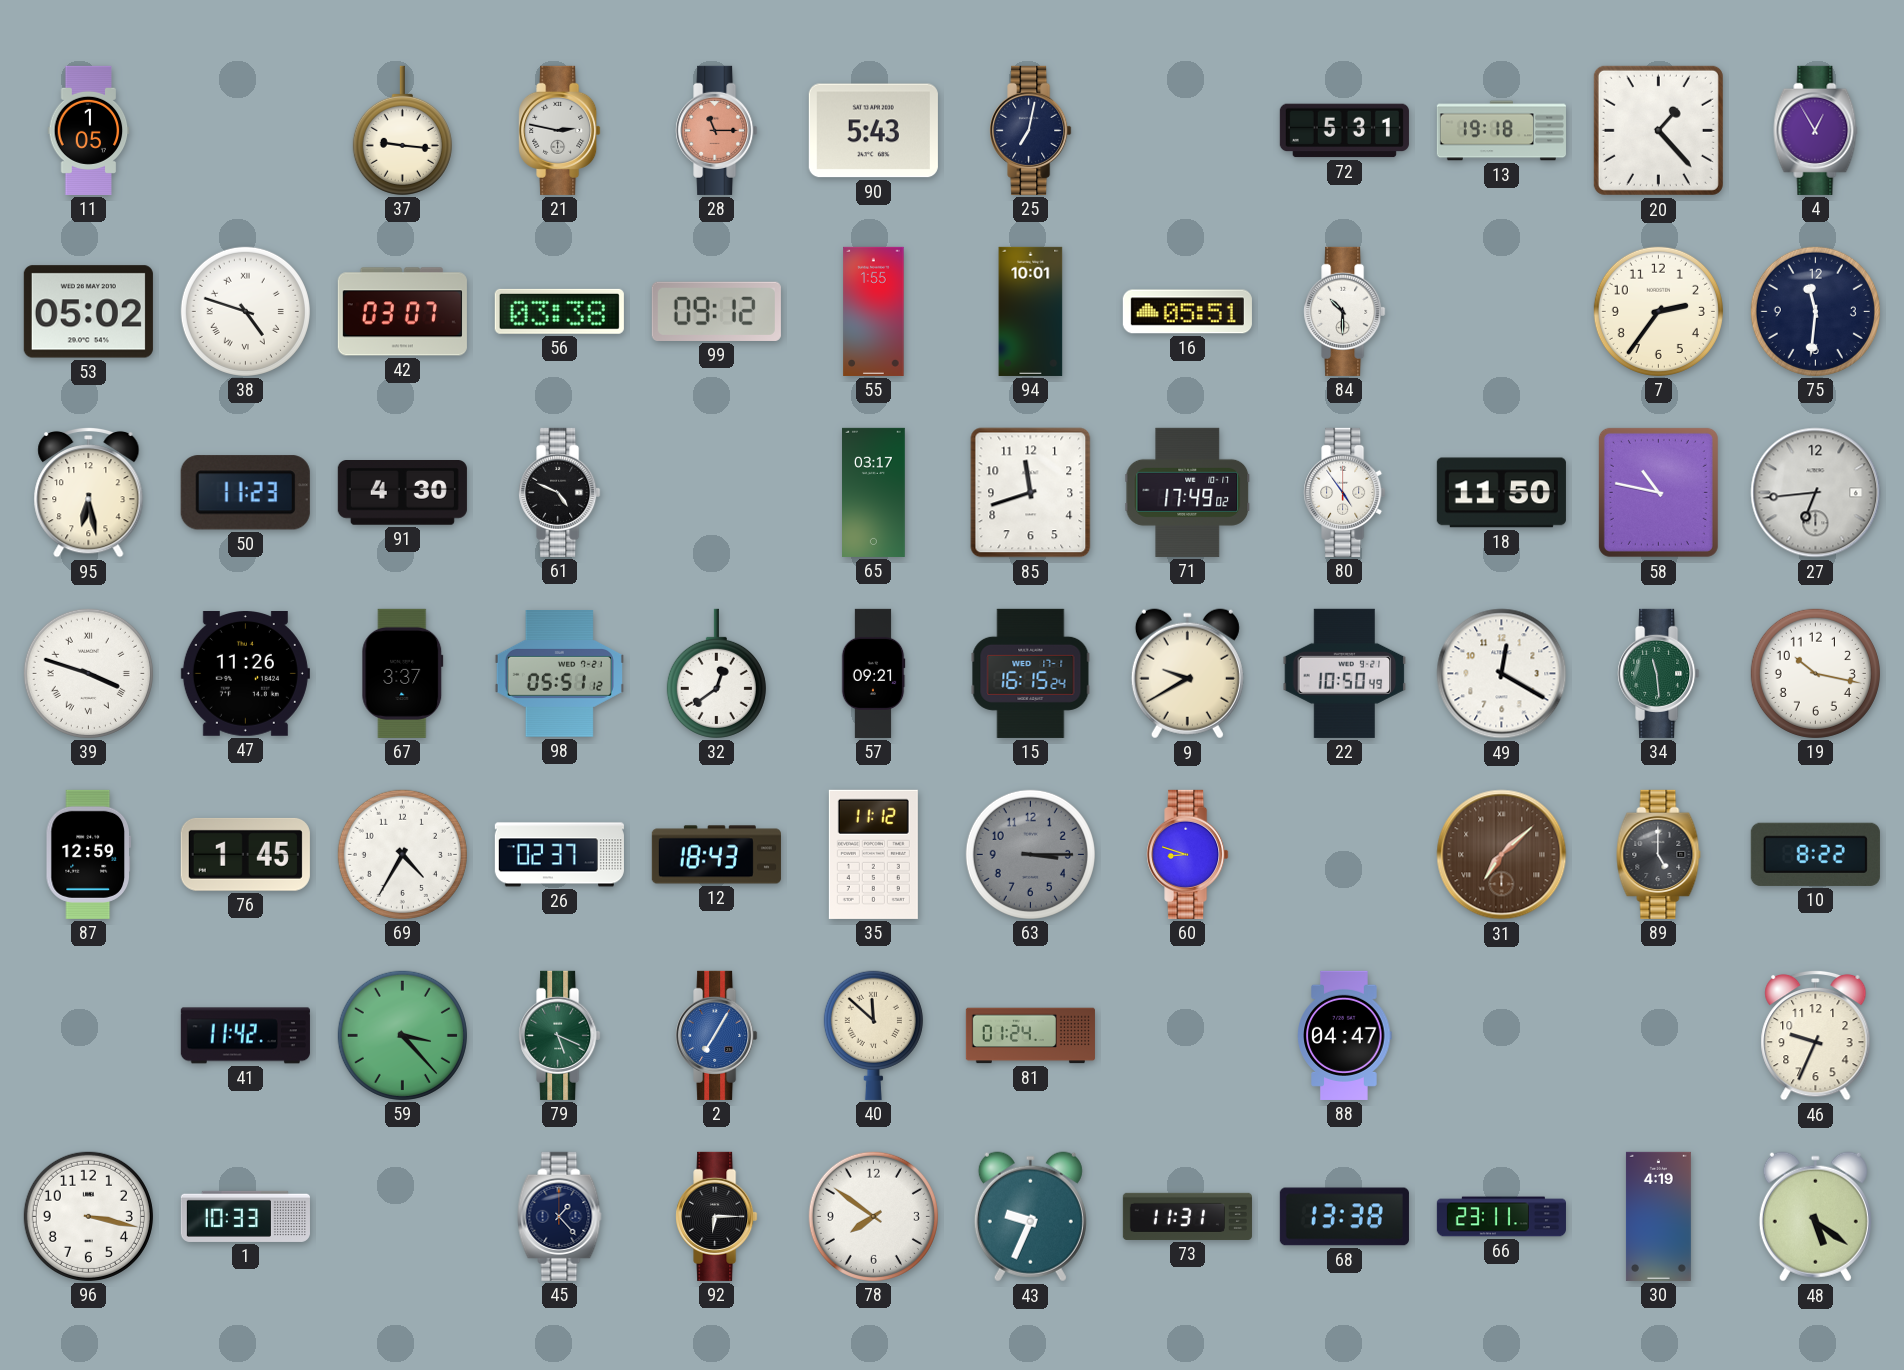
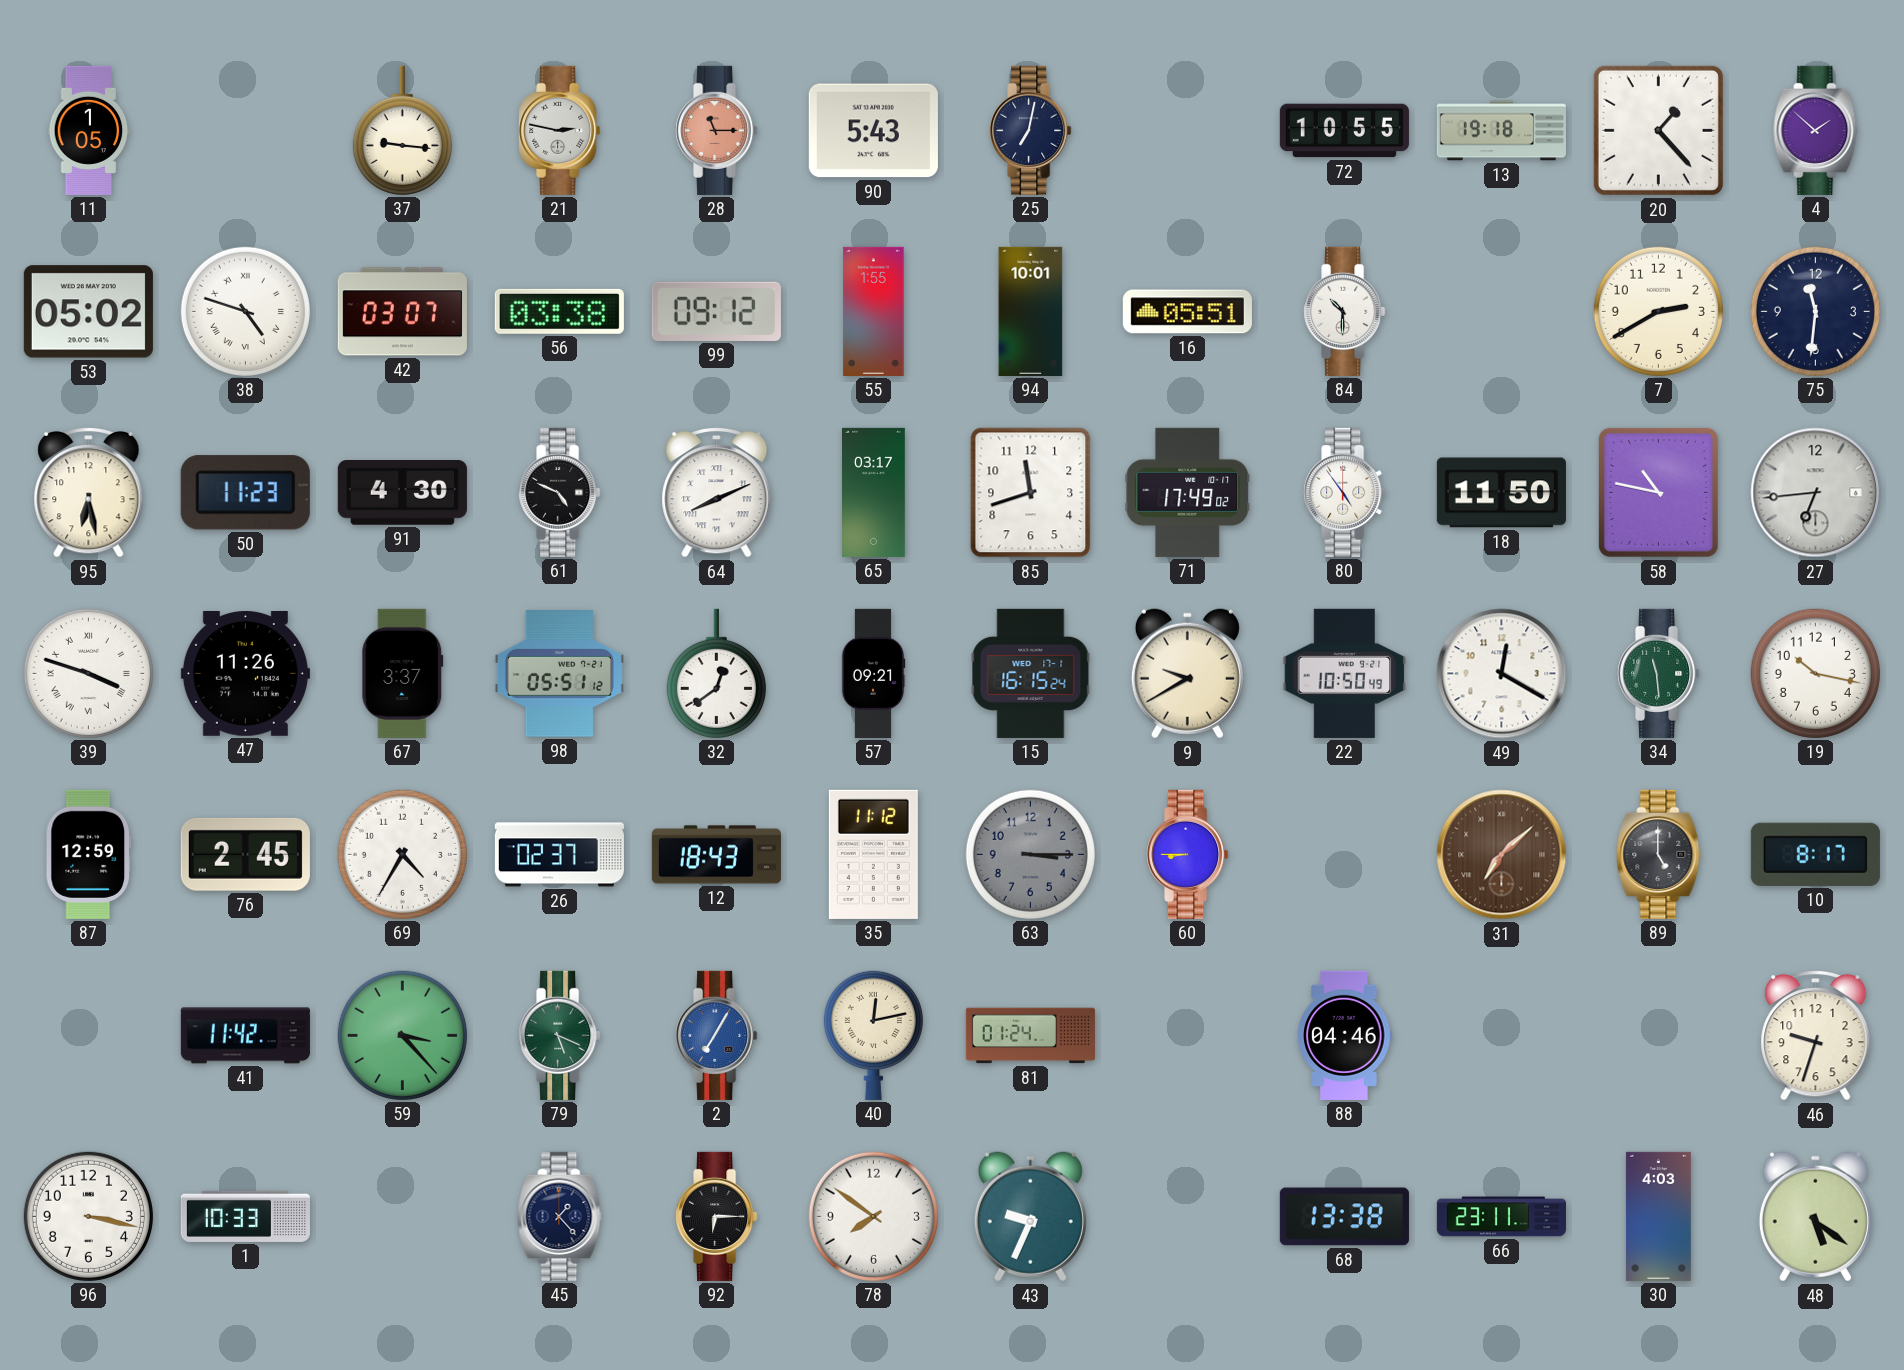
72: 5:31 -> 10:55 (1344, 131)
4: 12:55 -> 1:52 (1816, 130)
7: 2:36 -> 2:40 (1658, 311)
64: none -> 8:11 (717, 492)
76: 1:45 -> 2:45 (245, 854)
60: 8:48 -> 8:45 (1188, 854)
10: 8:22 -> 8:17 (1815, 854)
40: 11:52 -> 12:13 (873, 1035)
88: 04:47 -> 04:46 (1345, 1035)
46: 9:34 -> 9:33 (1816, 1035)
73: 11:31 -> none (1187, 1216)
30: 4:19 -> 4:03 (1658, 1216)
